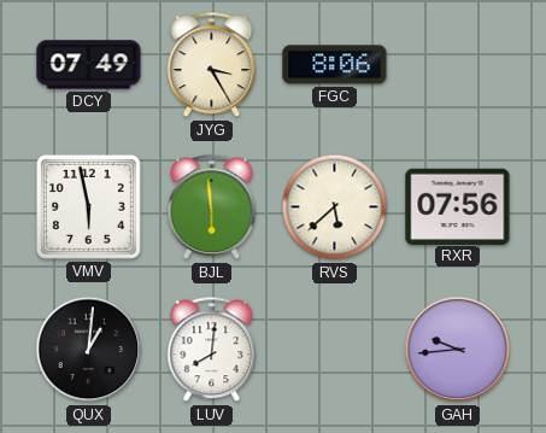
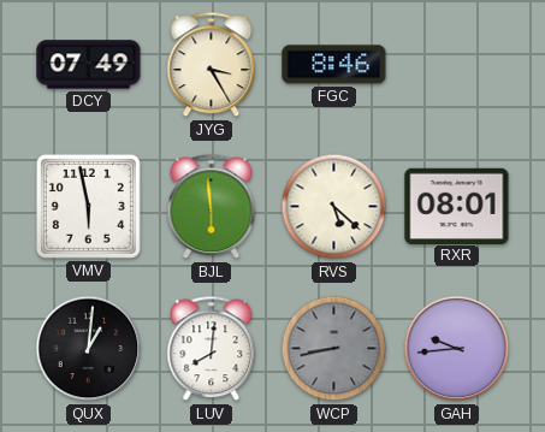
FGC: 8:06 -> 8:46 (334, 65)
RVS: 5:38 -> 5:22 (334, 207)
RXR: 07:56 -> 08:01 (457, 206)
WCP: none -> 8:43 (334, 349)
